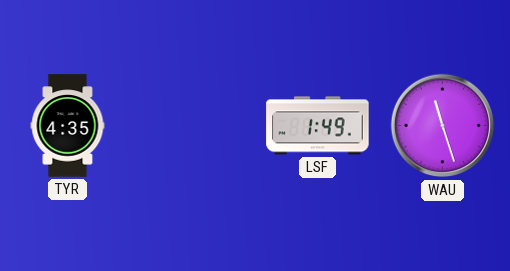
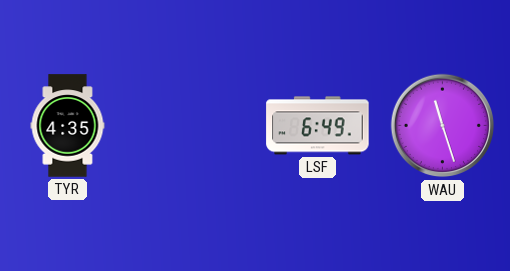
LSF: 1:49 -> 6:49 (318, 126)
